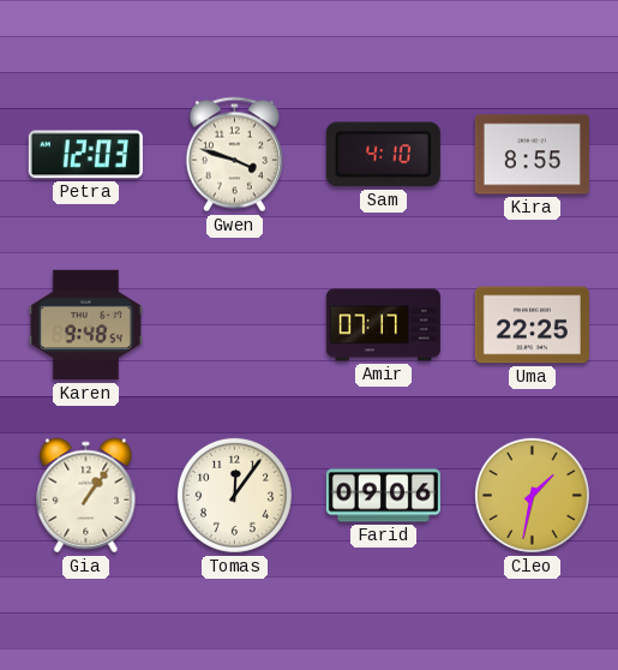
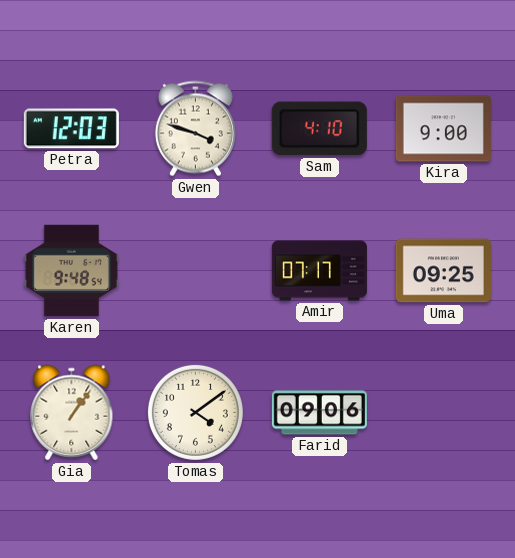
Kira: 8:55 -> 9:00 (443, 129)
Uma: 22:25 -> 09:25 (443, 271)
Tomas: 12:06 -> 4:09 (195, 412)
Cleo: 1:32 -> none (532, 495)
